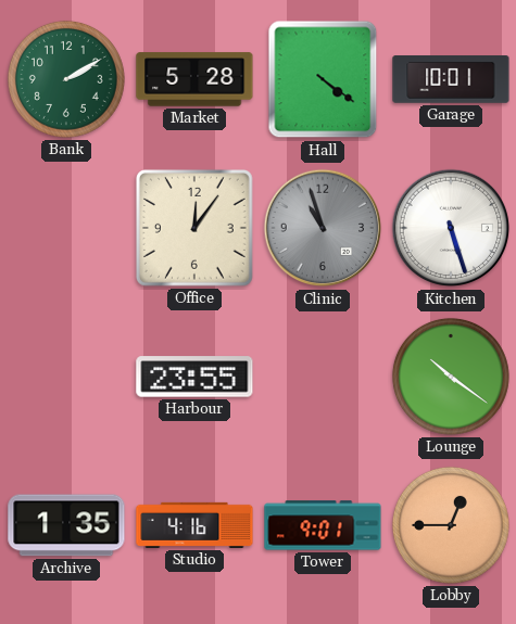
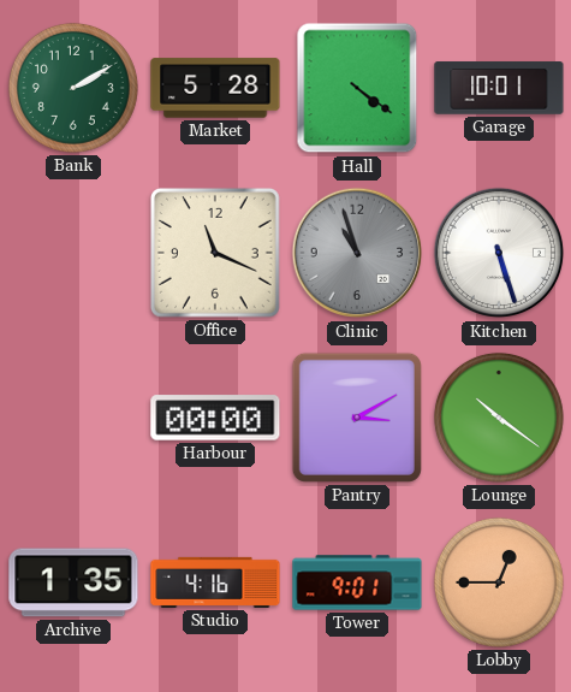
Office: 12:06 -> 11:19 (215, 253)
Harbour: 23:55 -> 00:00 (215, 418)
Pantry: none -> 3:10 (357, 418)
